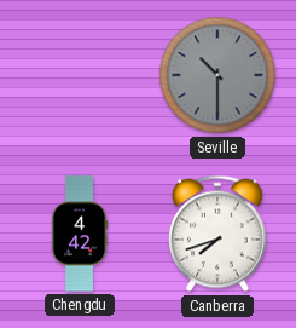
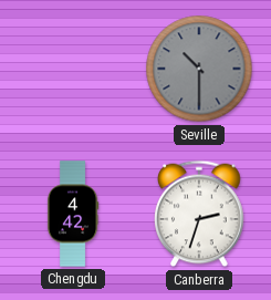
Canberra: 7:42 -> 2:33 (199, 214)
